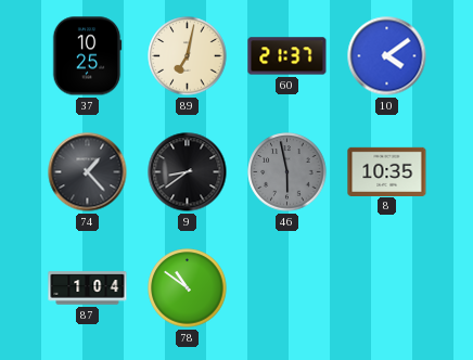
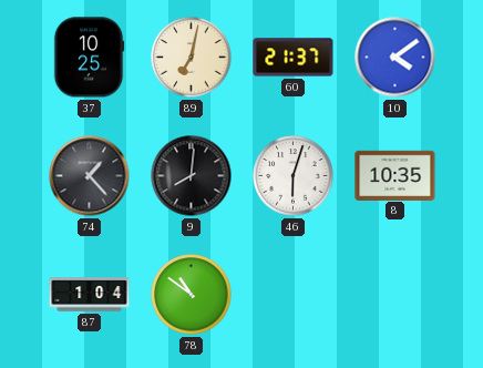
9: 8:39 -> 8:01 (192, 176)
46: 5:58 -> 6:03 (294, 176)
46 dial: grey -> white (294, 176)
